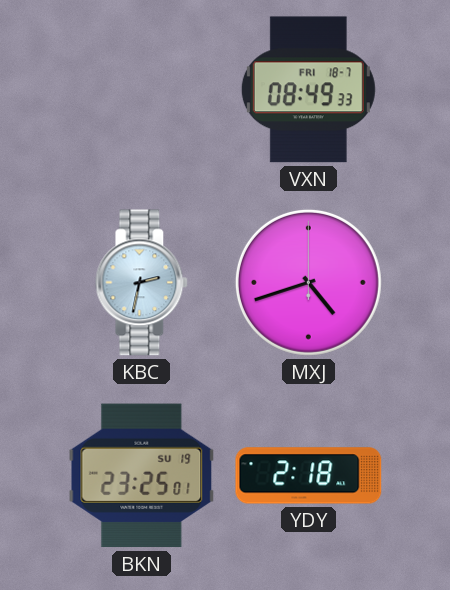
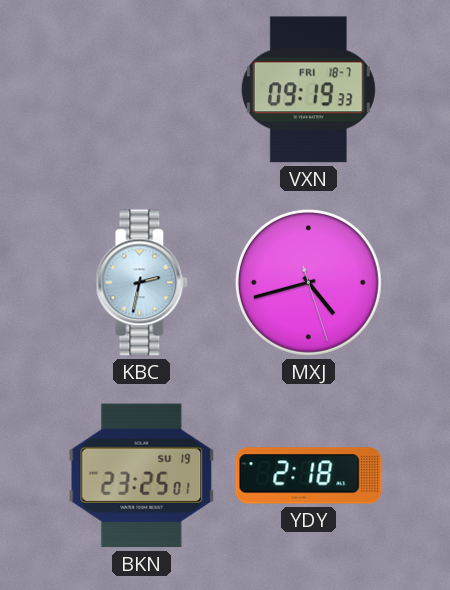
VXN: 08:49 -> 09:19 (308, 90)
MXJ: 4:42:00 -> 4:42:27 (308, 282)
